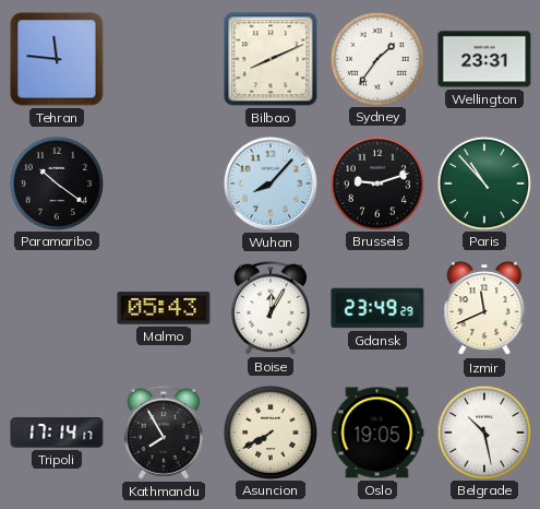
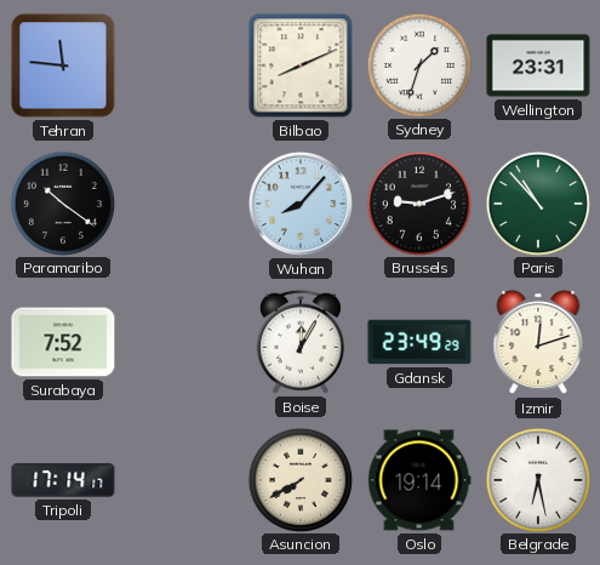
Sydney: 1:36 -> 1:33 (418, 64)
Surabaya: none -> 7:52 (63, 342)
Malmo: 05:43 -> none (164, 308)
Izmir: 11:41 -> 12:12 (538, 342)
Kathmandu: 7:55 -> none (164, 433)
Oslo: 19:05 -> 19:14 (419, 480)
Belgrade: 10:28 -> 6:28 (537, 479)
